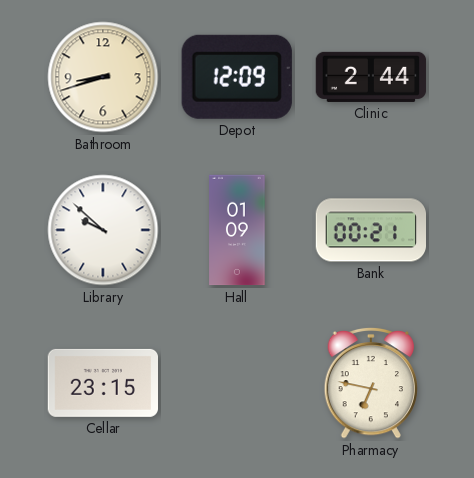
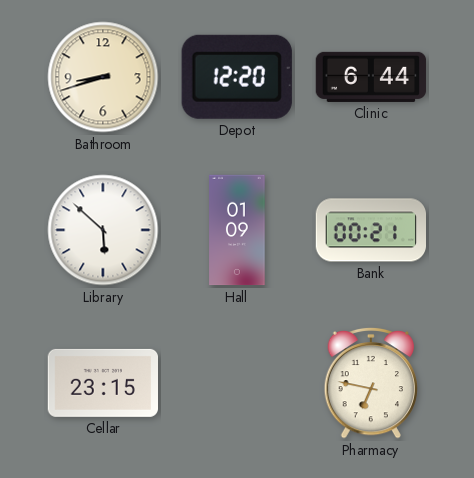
Depot: 12:09 -> 12:20 (237, 77)
Clinic: 2:44 -> 6:44 (371, 77)
Library: 9:52 -> 5:52 (103, 230)
